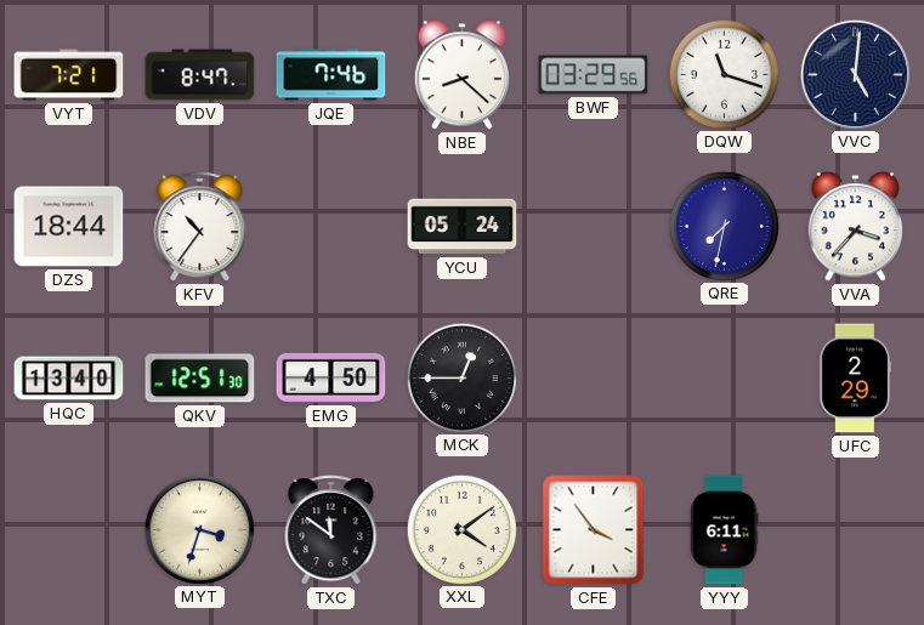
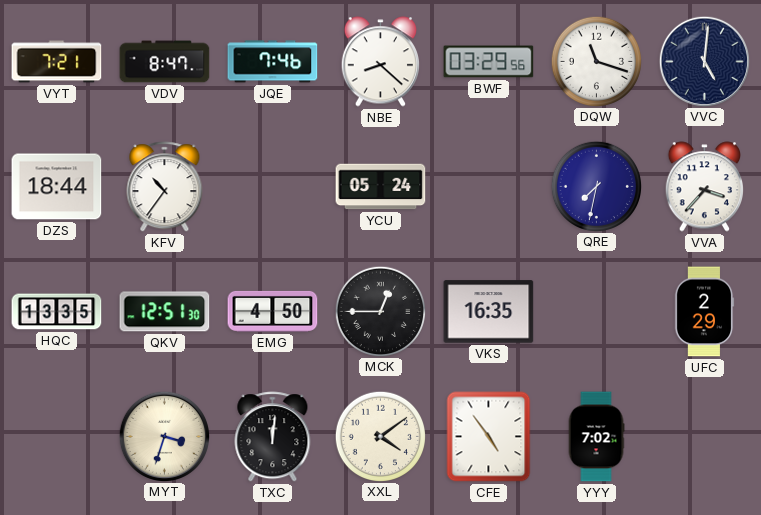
HQC: 13:40 -> 13:35 (57, 312)
VKS: none -> 16:35 (489, 312)
TXC: 11:51 -> 12:01 (273, 437)
CFE: 3:54 -> 4:54 (489, 437)
YYY: 6:11 -> 7:02 (596, 437)
